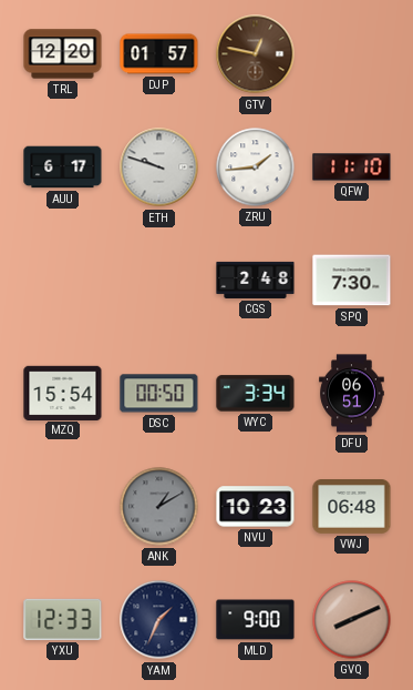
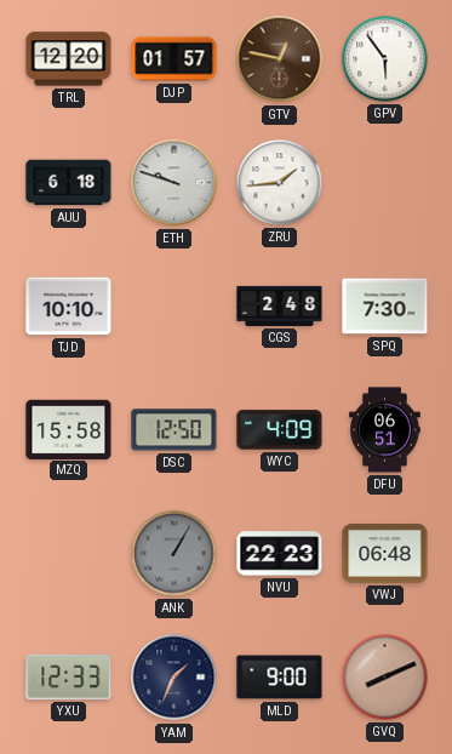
GPV: none -> 5:54 (385, 59)
AUU: 6:17 -> 6:18 (69, 183)
QFW: 11:10 -> none (352, 168)
TJD: none -> 10:10 (69, 307)
MZQ: 15:54 -> 15:58 (69, 429)
DSC: 00:50 -> 12:50 (174, 430)
WYC: 3:34 -> 4:09 (280, 430)
ANK: 1:10 -> 1:05 (174, 554)
NVU: 10:23 -> 22:23 (280, 554)
